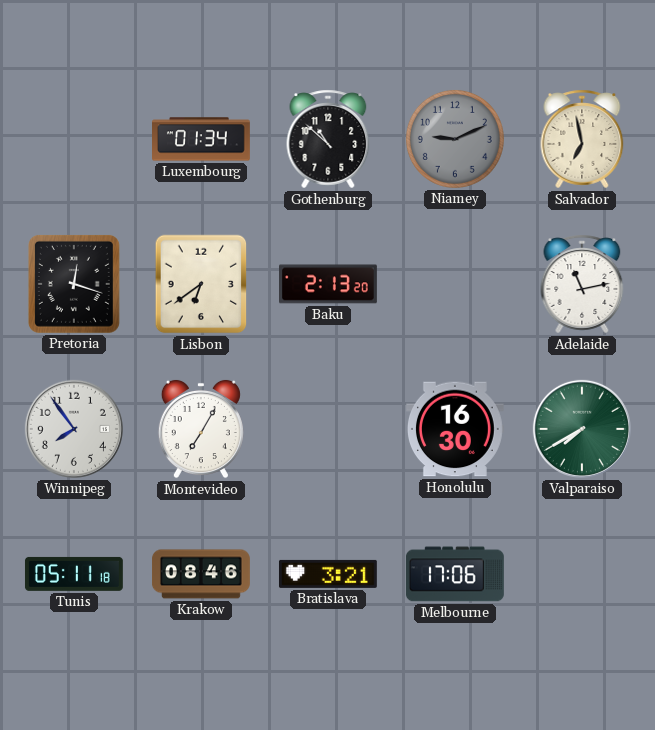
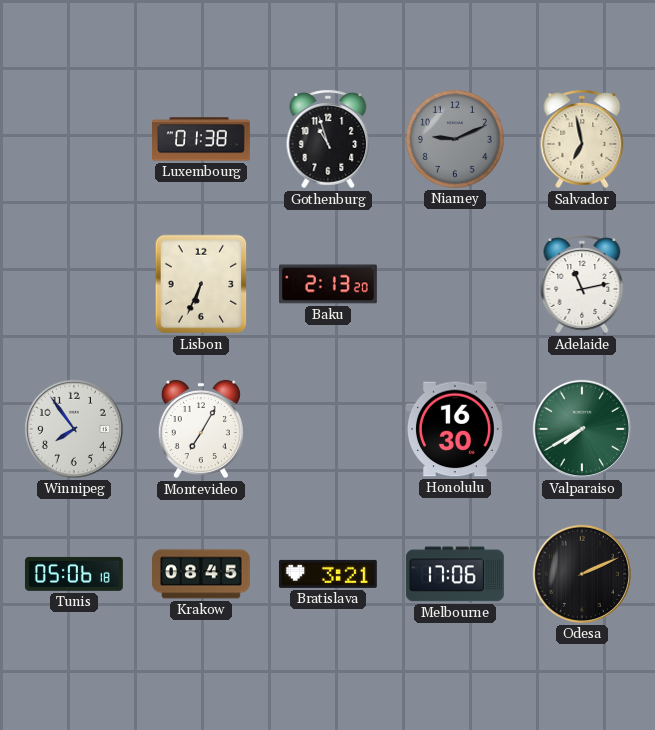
Luxembourg: 01:34 -> 01:38 (202, 139)
Gothenburg: 10:52 -> 10:57 (328, 139)
Pretoria: 12:18 -> none (74, 284)
Lisbon: 6:39 -> 6:34 (201, 284)
Tunis: 05:11 -> 05:06 (74, 574)
Krakow: 08:46 -> 08:45 (202, 574)
Odesa: none -> 2:11 (582, 574)
